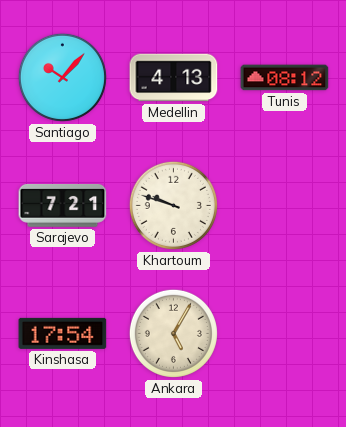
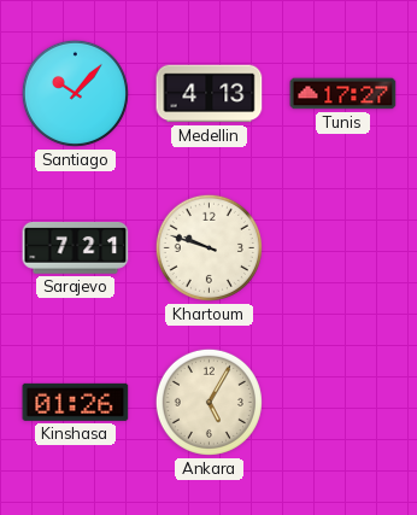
Tunis: 08:12 -> 17:27 (343, 94)
Kinshasa: 17:54 -> 01:26 (76, 402)
